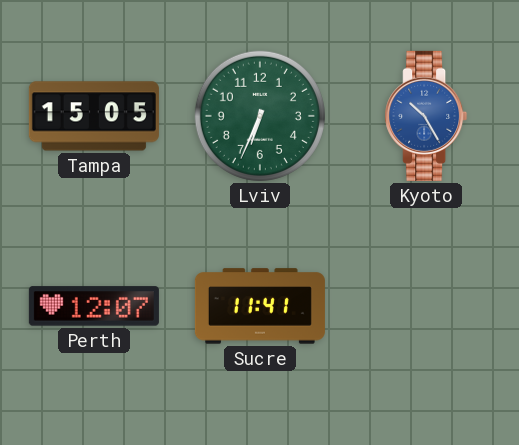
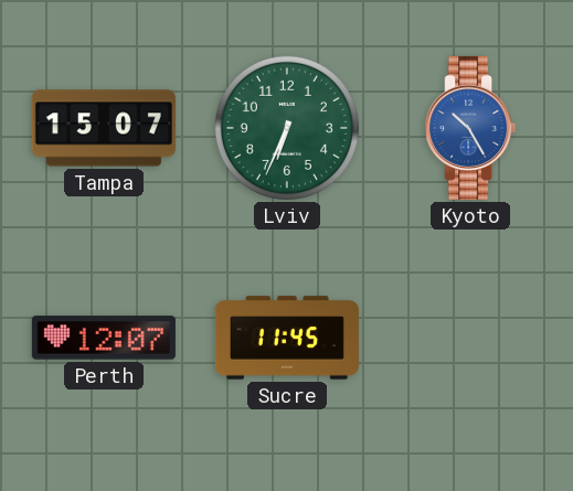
Tampa: 15:05 -> 15:07 (104, 128)
Sucre: 11:41 -> 11:45 (287, 338)
